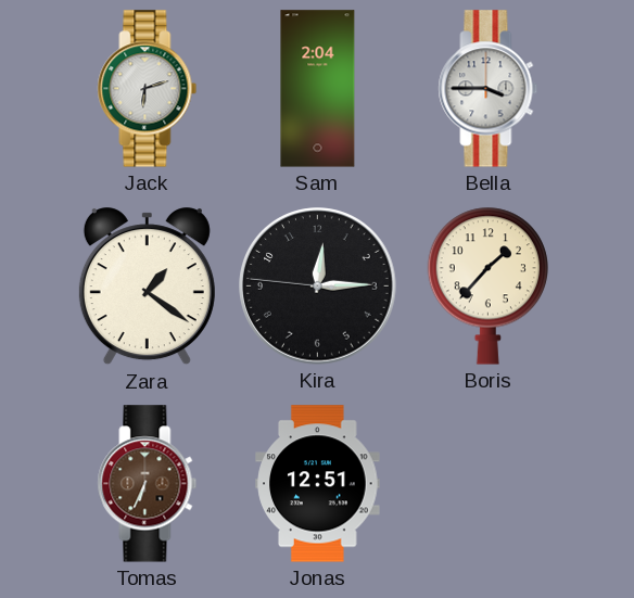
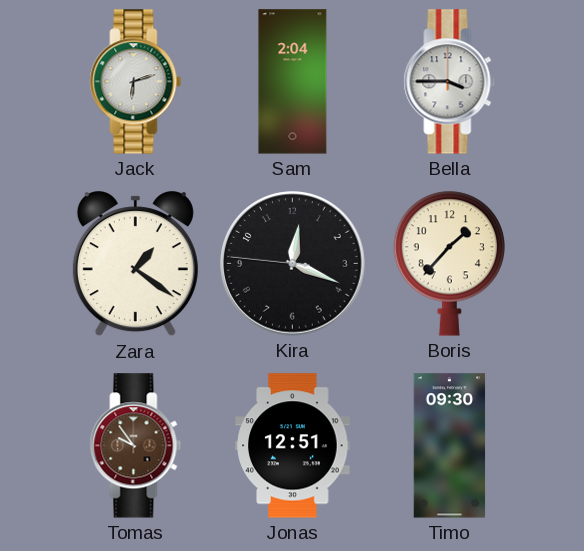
Kira: 12:14 -> 12:18 (293, 264)
Tomas: 6:34 -> 9:54 (136, 446)
Timo: none -> 09:30 (450, 446)
